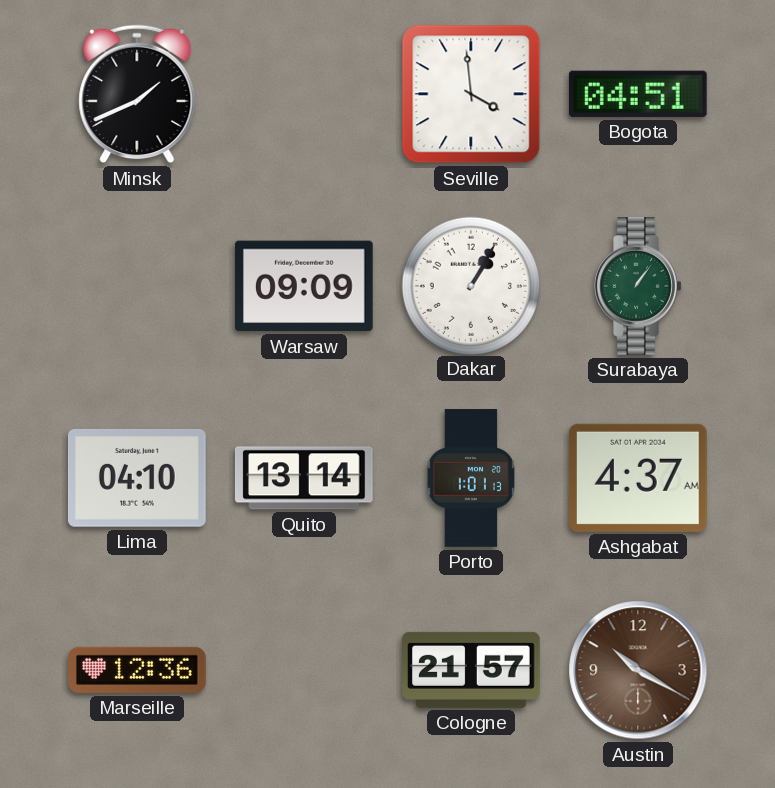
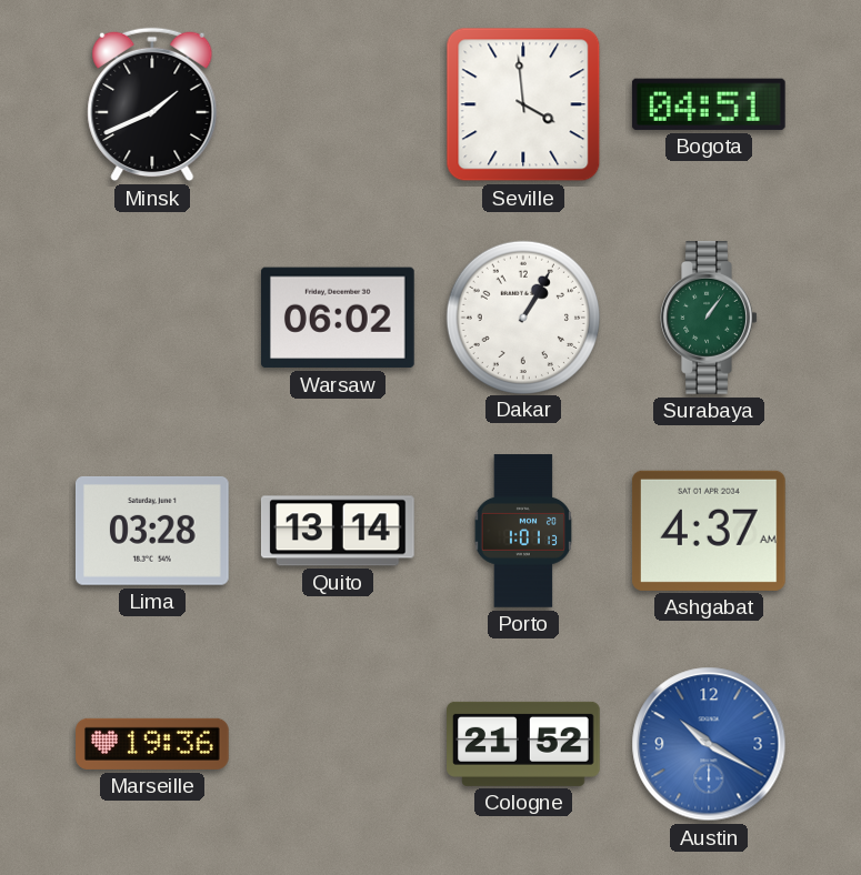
Warsaw: 09:09 -> 06:02 (338, 318)
Lima: 04:10 -> 03:28 (152, 531)
Marseille: 12:36 -> 19:36 (152, 744)
Cologne: 21:57 -> 21:52 (523, 744)
Austin dial: brown -> blue (709, 744)
